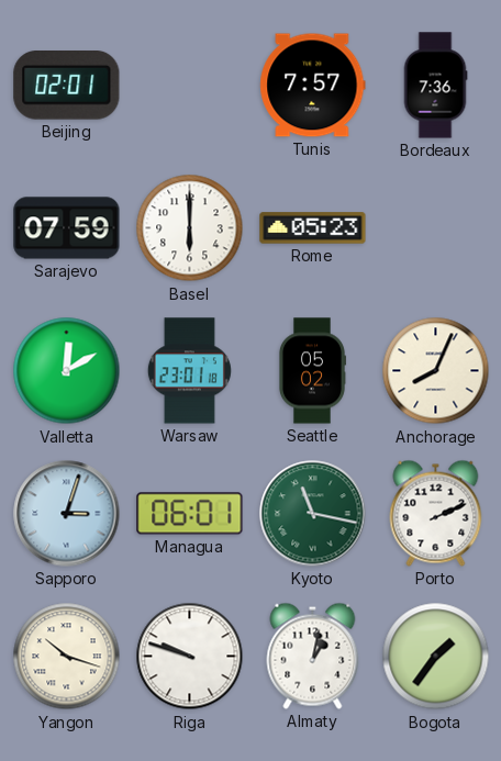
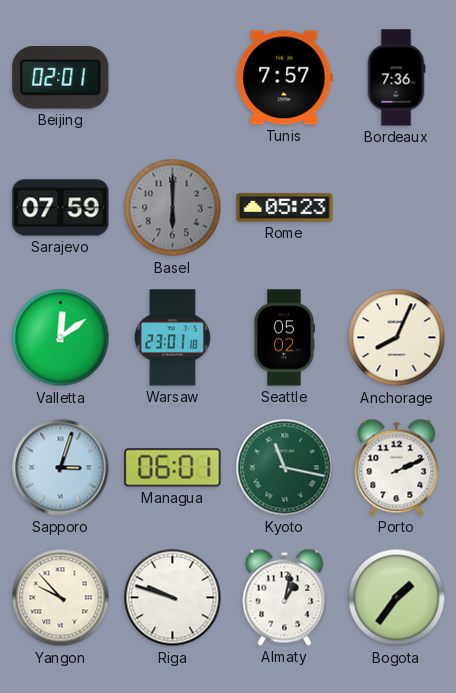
Basel dial: white -> grey (173, 208)
Valletta: 12:10 -> 12:09 (61, 338)
Yangon: 10:18 -> 9:53 (61, 598)
